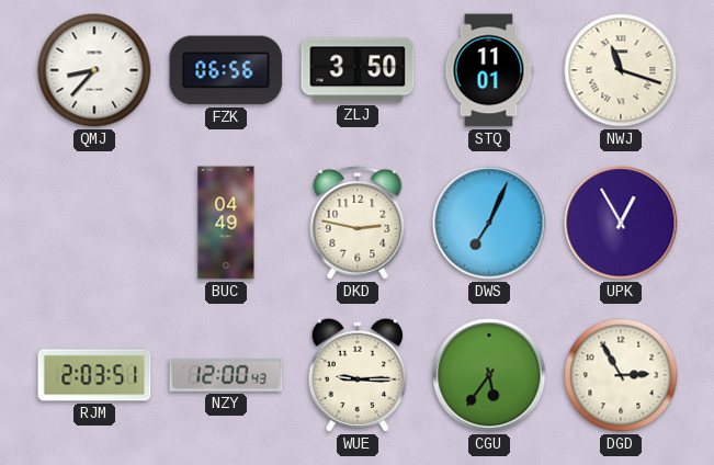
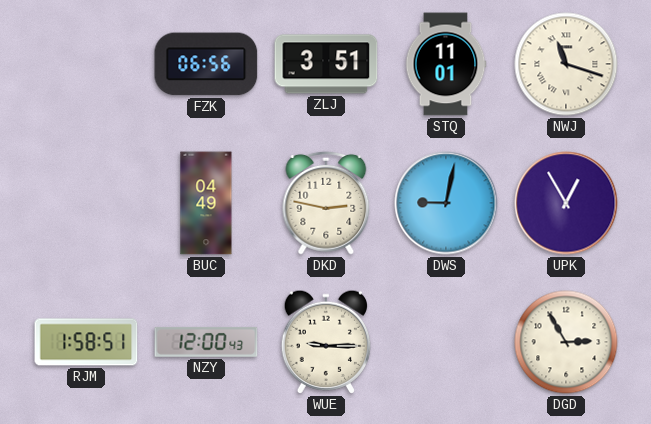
QMJ: 8:37 -> none (94, 70)
ZLJ: 3:50 -> 3:51 (326, 64)
DWS: 7:04 -> 9:02 (446, 203)
RJM: 2:03 -> 1:58 (86, 342)
CGU: 5:36 -> none (489, 375)
